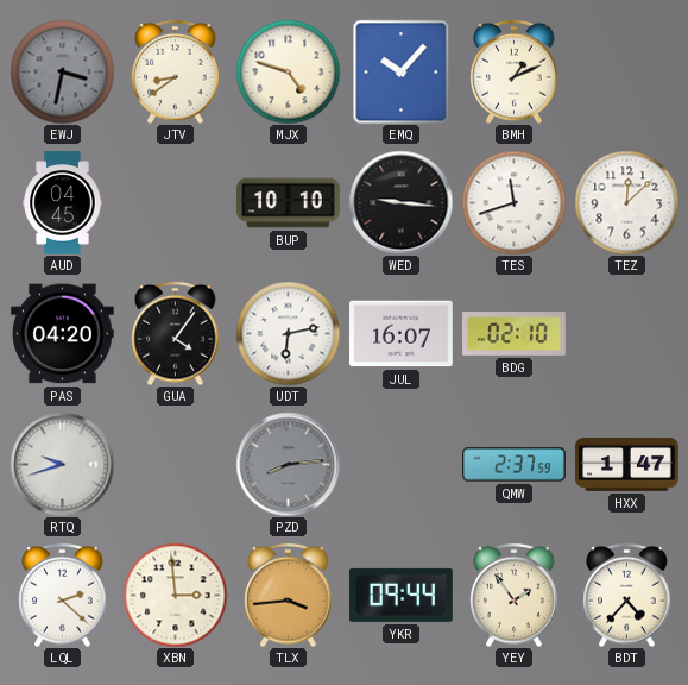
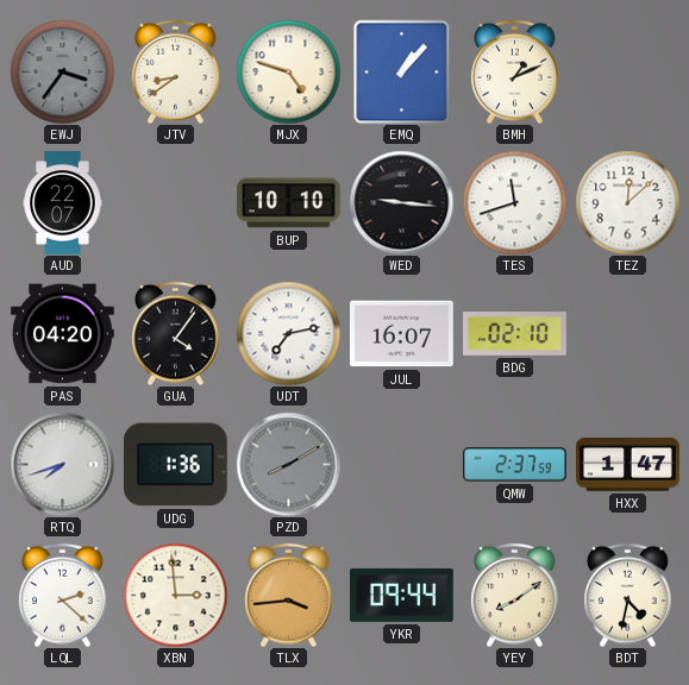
EWJ: 3:32 -> 3:36 (62, 71)
EMQ: 10:07 -> 1:07 (402, 71)
AUD: 04:45 -> 22:07 (63, 203)
UDT: 6:13 -> 7:13 (288, 333)
RTQ: 9:42 -> 7:42 (62, 464)
UDG: none -> 1:36 (175, 465)
PZD: 8:14 -> 8:10 (288, 464)
YEY: 1:54 -> 8:09 (515, 595)
BDT: 4:37 -> 4:32 (628, 595)
